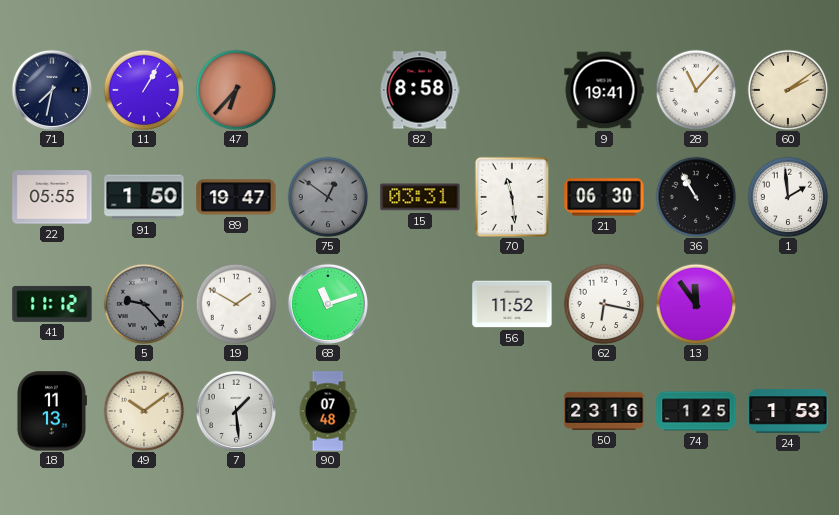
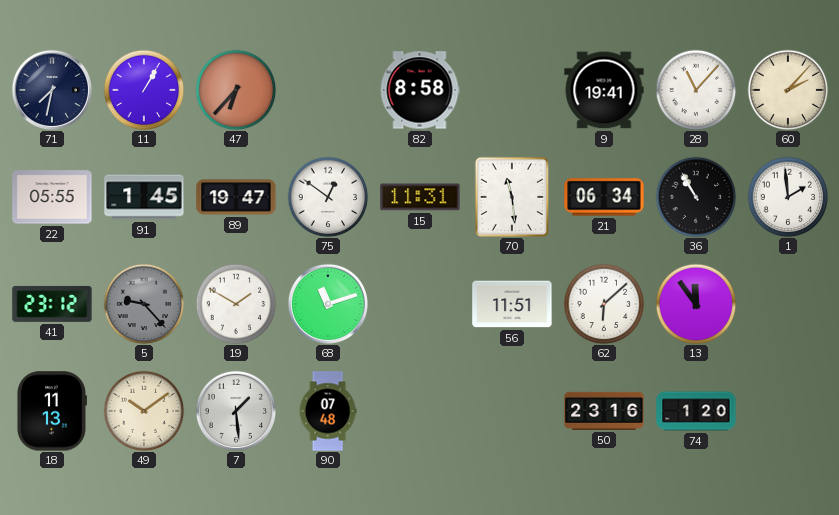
60: 2:09 -> 2:07 (788, 90)
91: 1:50 -> 1:45 (144, 197)
75 dial: grey -> white (328, 197)
15: 03:31 -> 11:31 (420, 197)
21: 06:30 -> 06:34 (604, 197)
41: 11:12 -> 23:12 (52, 304)
56: 11:52 -> 11:51 (512, 304)
62: 6:17 -> 6:08 (604, 304)
74: 1:25 -> 1:20 (696, 411)
24: 1:53 -> none (788, 411)
